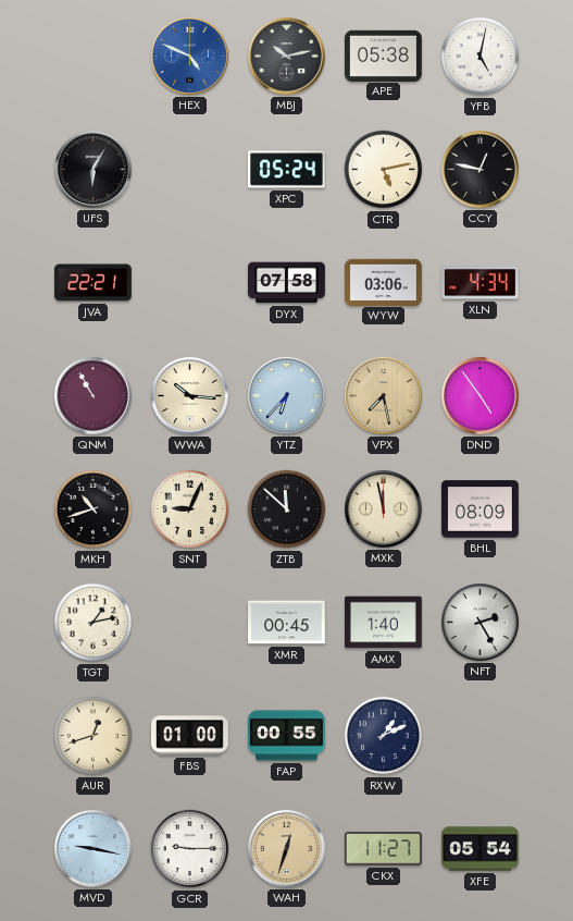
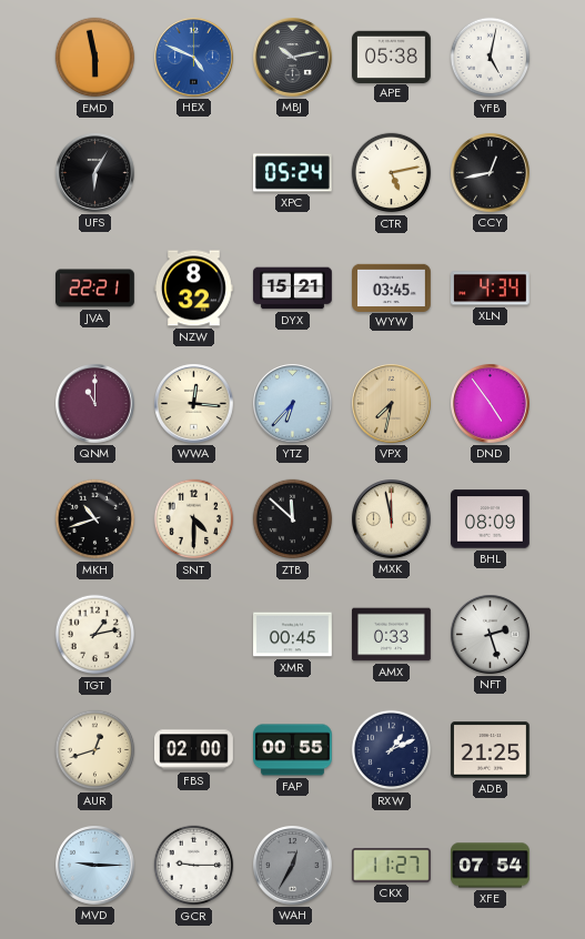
EMD: none -> 5:58 (95, 58)
CCY: 12:47 -> 12:43 (491, 173)
NZW: none -> 8:32 (194, 289)
DYX: 07:58 -> 15:21 (293, 289)
WYW: 03:06 -> 03:45 (392, 287)
QNM: 10:55 -> 11:00 (95, 404)
WWA: 10:16 -> 12:16 (194, 404)
VPX: 7:28 -> 7:32 (392, 404)
SNT: 9:04 -> 4:30 (194, 519)
AMX: 1:40 -> 0:33 (392, 635)
NFT: 2:25 -> 2:27 (491, 635)
FBS: 01:00 -> 02:00 (194, 750)
ADB: none -> 21:25 (491, 750)
MVD: 9:17 -> 9:15 (95, 866)
WAH: 12:33 -> 12:35 (293, 866)
WAH dial: champagne -> grey (293, 866)
XFE: 05:54 -> 07:54 (491, 866)
